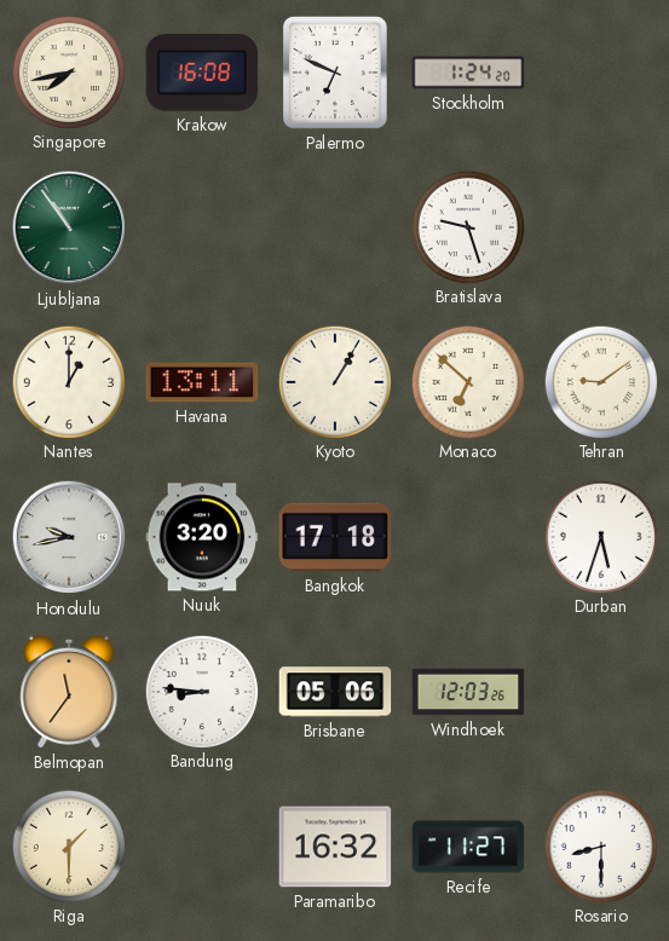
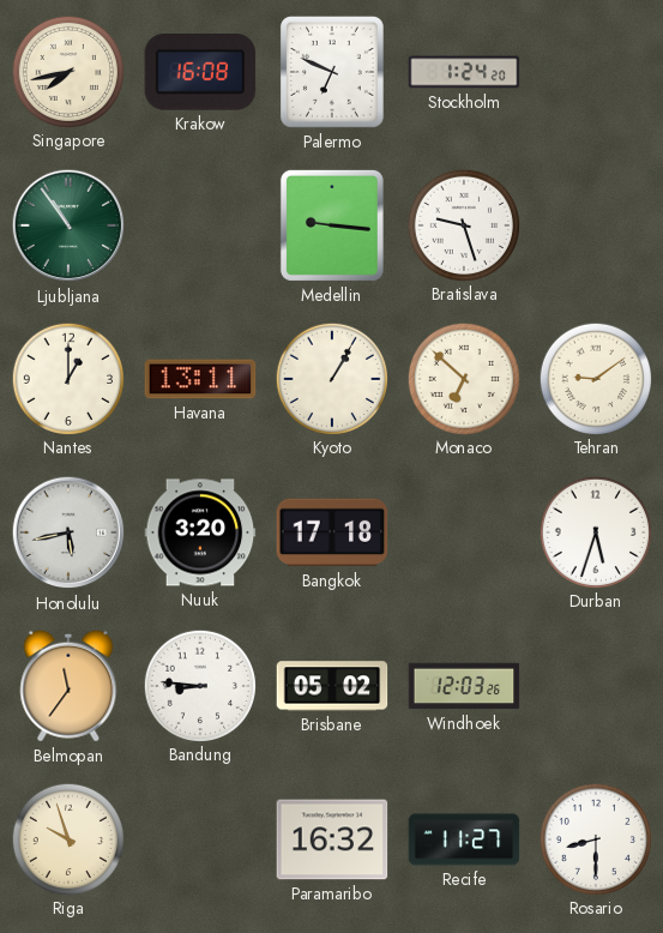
Medellin: none -> 9:16 (332, 225)
Honolulu: 9:43 -> 5:43 (68, 532)
Brisbane: 05:06 -> 05:02 (332, 686)
Riga: 1:30 -> 9:57 (67, 838)
